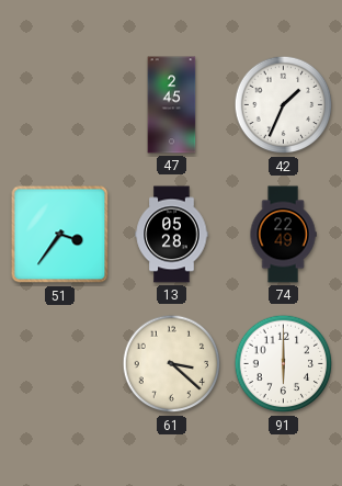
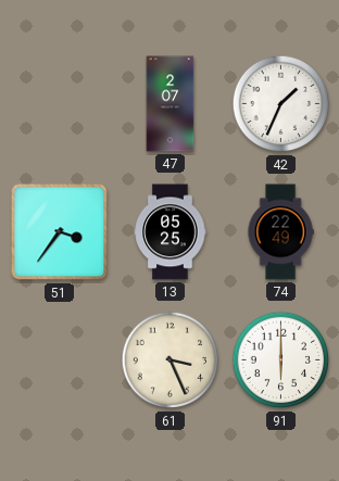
47: 2:45 -> 2:07 (171, 104)
13: 05:28 -> 05:25 (171, 232)
61: 3:22 -> 3:26 (171, 360)
